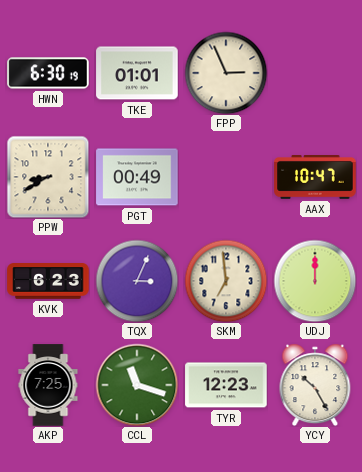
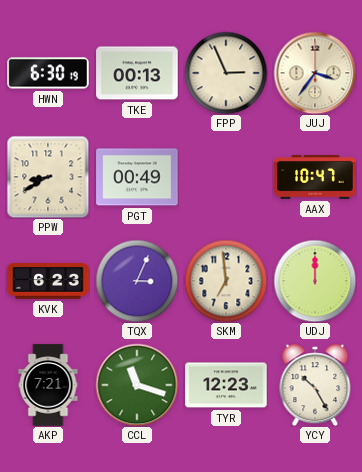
TKE: 01:01 -> 00:13 (137, 73)
JUJ: none -> 3:36 (315, 73)
AKP: 7:25 -> 7:21 (48, 385)
